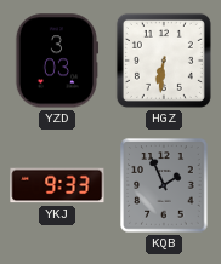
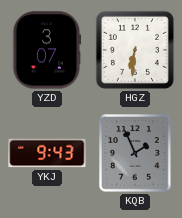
YZD: 3:03 -> 3:07 (47, 50)
YKJ: 9:33 -> 9:43 (47, 153)
